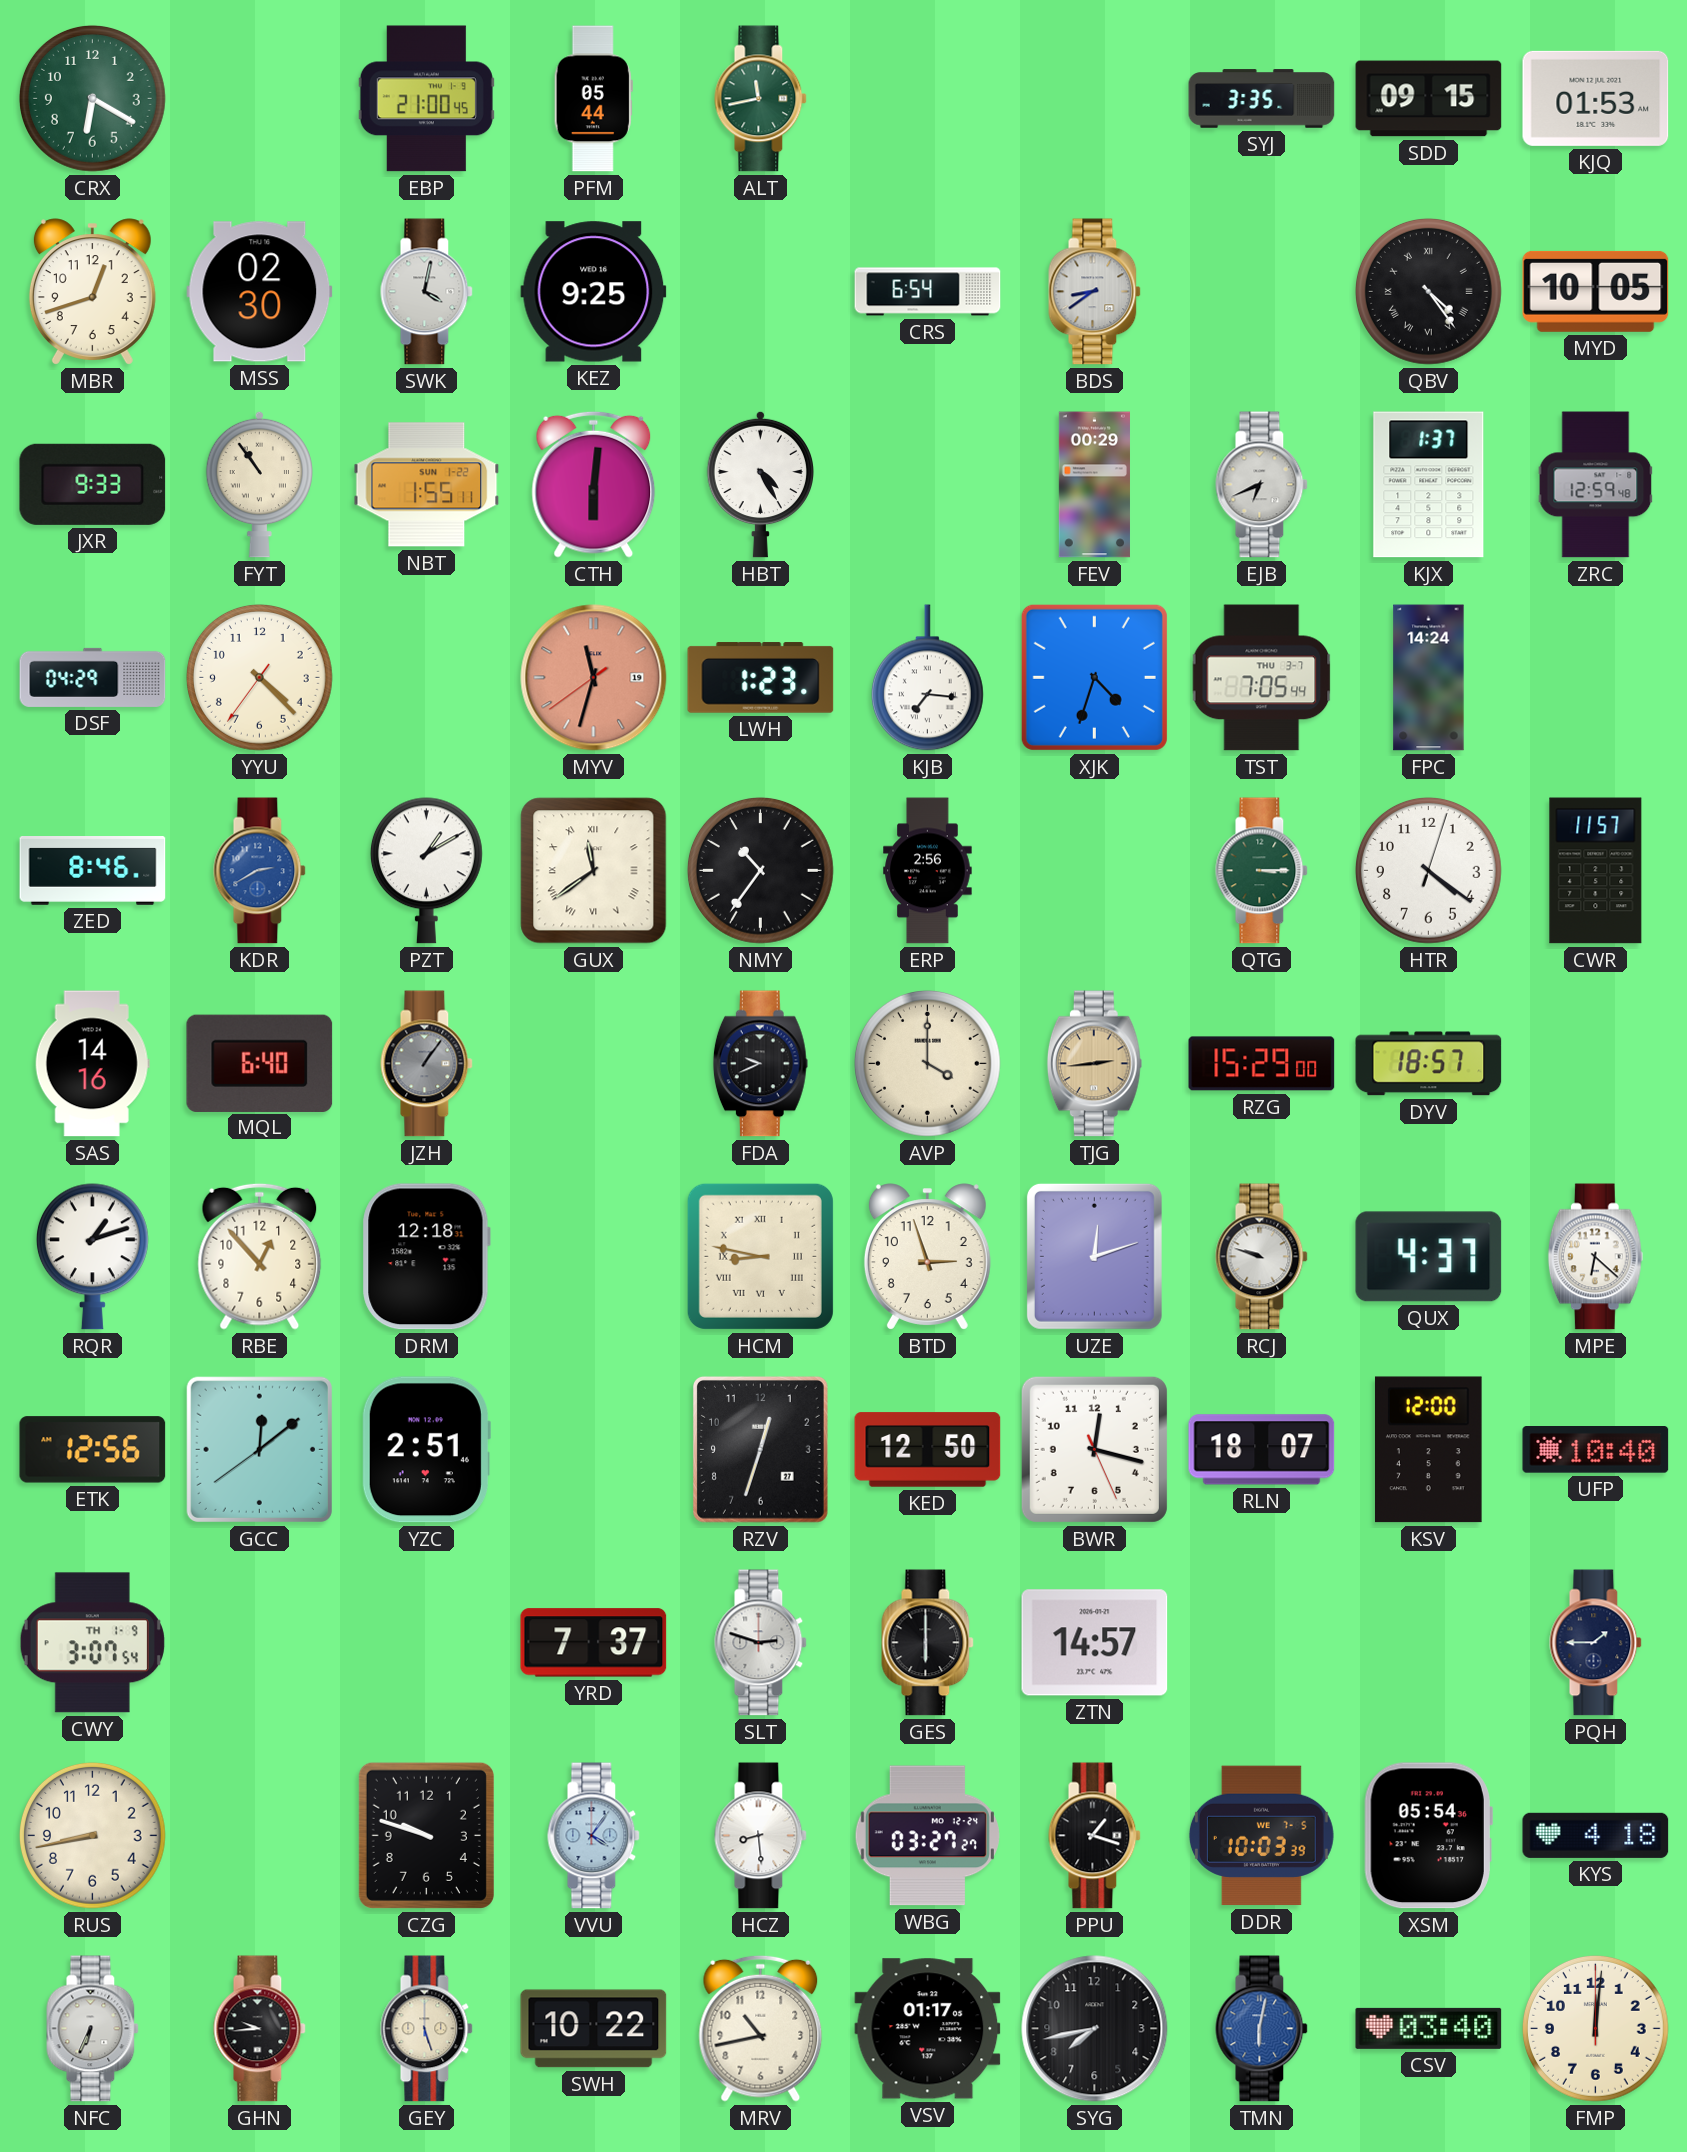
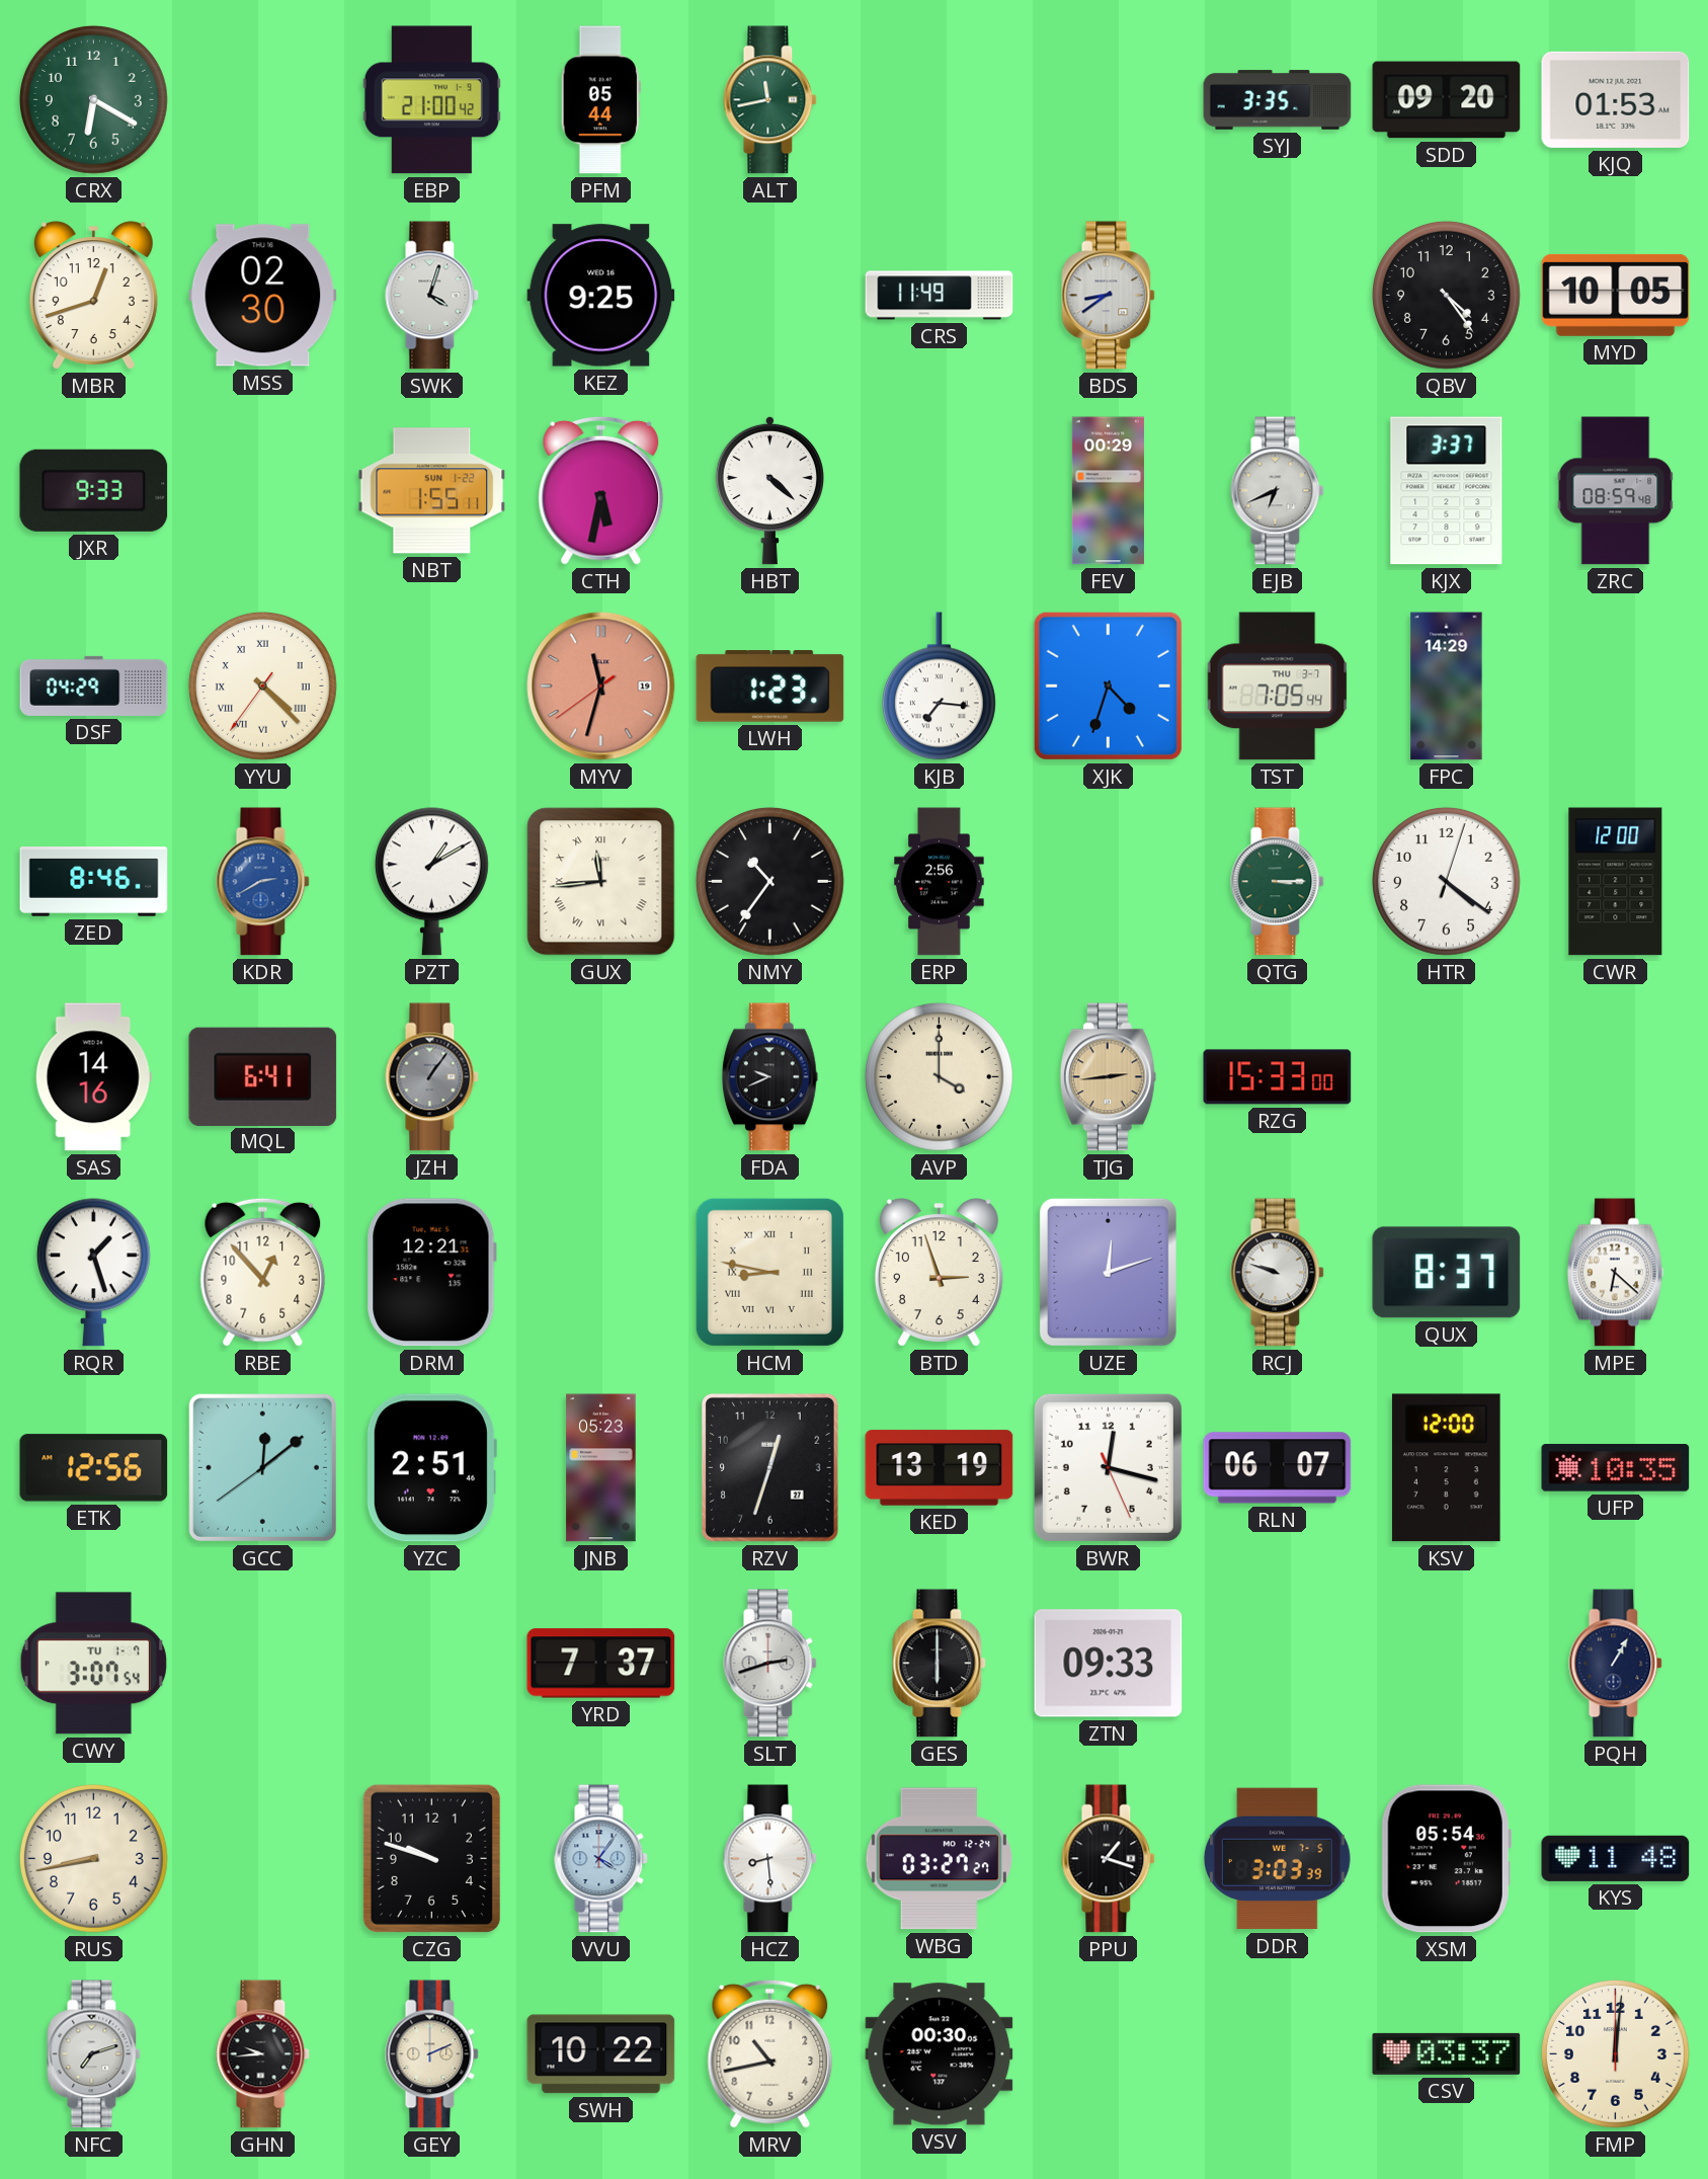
EBP: 21:00:45 -> 21:00:42 (431, 100)
SDD: 09:15 -> 09:20 (1447, 100)
SWK: 4:02 -> 4:03 (432, 296)
CRS: 6:54 -> 11:49 (940, 296)
QBV numerals: Roman -> Arabic (1447, 296)
FYT: 10:54 -> none (259, 484)
CTH: 6:01 -> 5:32 (601, 490)
HBT: 4:25 -> 4:22 (769, 490)
KJX: 1:37 -> 3:37 (1447, 491)
ZRC: 12:59 -> 08:59 (1616, 491)
YYU numerals: Arabic -> Roman (263, 687)
FPC: 14:24 -> 14:29 (1447, 687)
GUX: 11:39 -> 11:44 (601, 882)
CWR: 11:57 -> 12:00 (1616, 882)
MQL: 6:40 -> 6:41 (263, 1076)
RZG: 15:29 -> 15:33 (1278, 1077)
DYV: 18:57 -> none (1429, 1064)
RQR: 1:12 -> 1:27 (93, 1273)
DRM: 12:18 -> 12:21 (431, 1273)
QUX: 4:37 -> 8:37 (1447, 1273)
JNB: none -> 05:23 (601, 1468)
KED: 12:50 -> 13:19 (940, 1468)
RLN: 18:07 -> 06:07 (1278, 1468)
UFP: 10:40 -> 10:35 (1616, 1468)
CWY date: TH 1-9 -> TU 1-7 (93, 1664)
SLT: 2:48 -> 2:42 (770, 1664)
ZTN: 14:57 -> 09:33 (1109, 1664)
PQH: 1:45 -> 1:05 (1616, 1664)
DDR: 10:03 -> 3:03 (1277, 1859)
KYS: 4:18 -> 11:48 (1616, 1858)
NFC: 6:34 -> 7:12 (94, 2054)
GEY: 5:27 -> 2:11 (432, 2054)
VSV: 01:17 -> 00:30 (940, 2054)
SYG: 7:43 -> none (1095, 2029)
TMN: 6:02 -> none (1262, 2029)
CSV: 03:40 -> 03:37 (1447, 2053)
